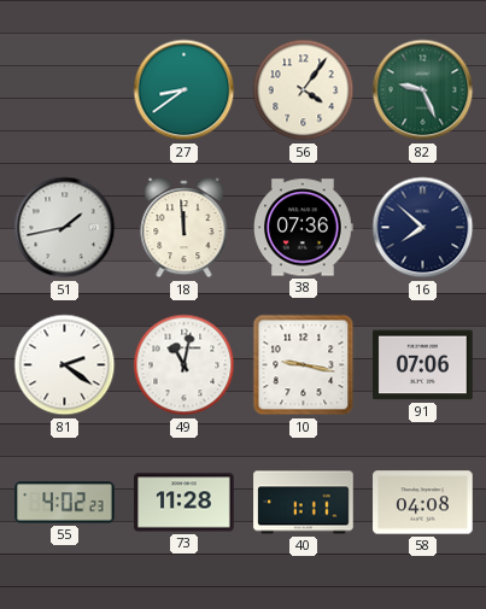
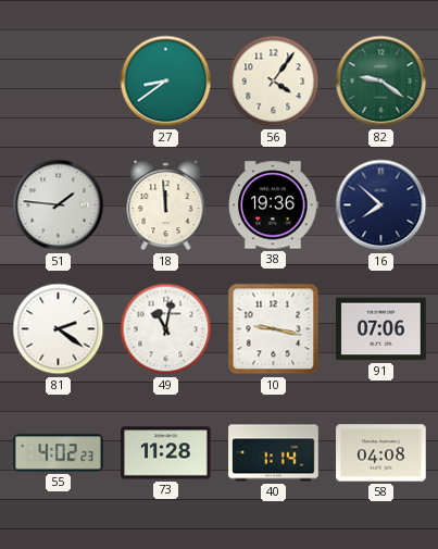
82: 9:26 -> 9:21 (381, 82)
51: 1:43 -> 1:46 (59, 205)
38: 07:36 -> 19:36 (274, 205)
40: 1:11 -> 1:14 (274, 453)
